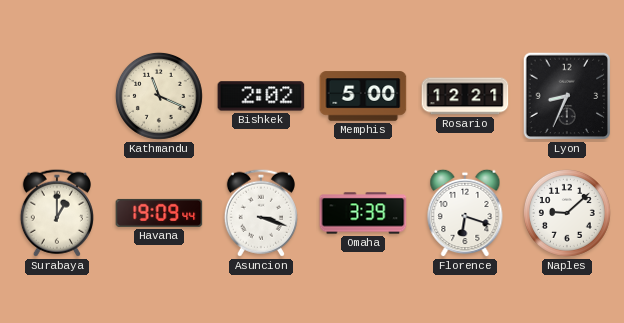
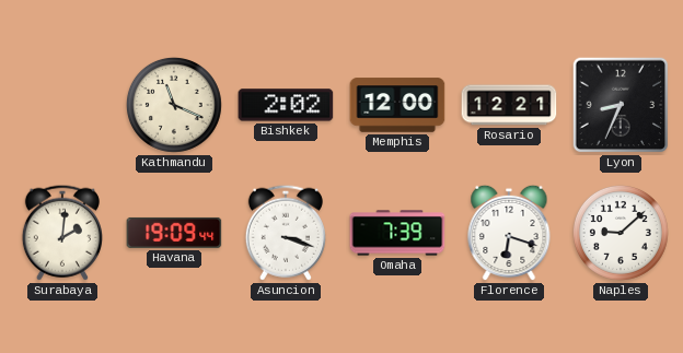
Memphis: 5:00 -> 12:00 (397, 105)
Surabaya: 1:00 -> 2:01 (62, 233)
Omaha: 3:39 -> 7:39 (397, 233)
